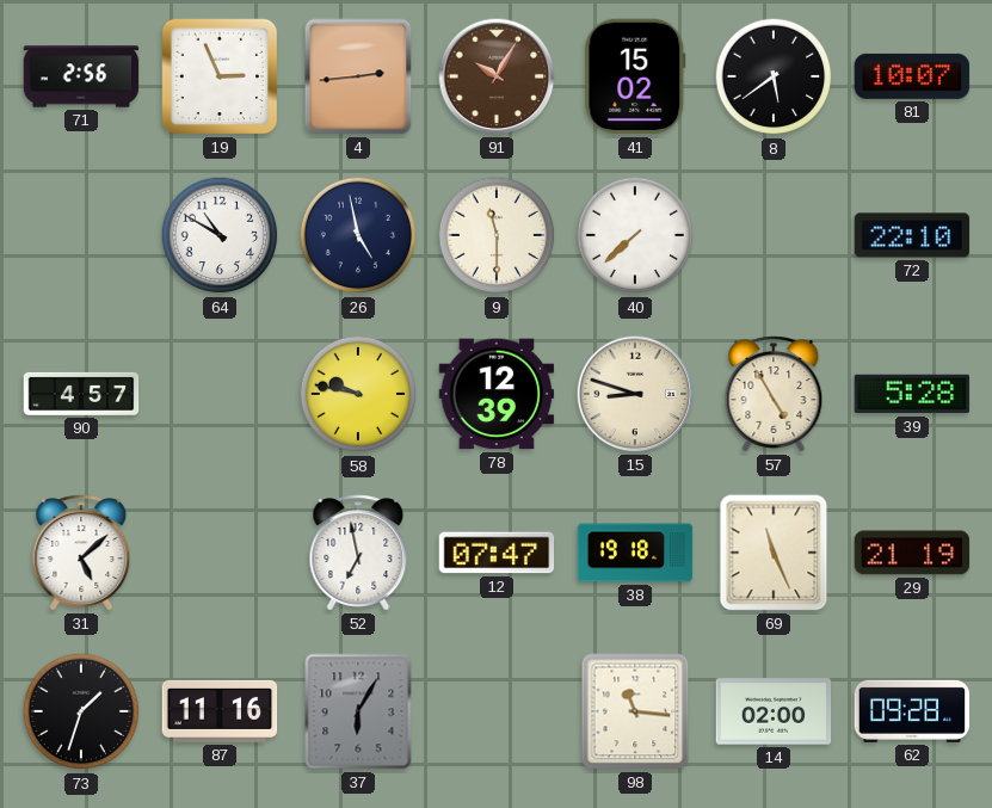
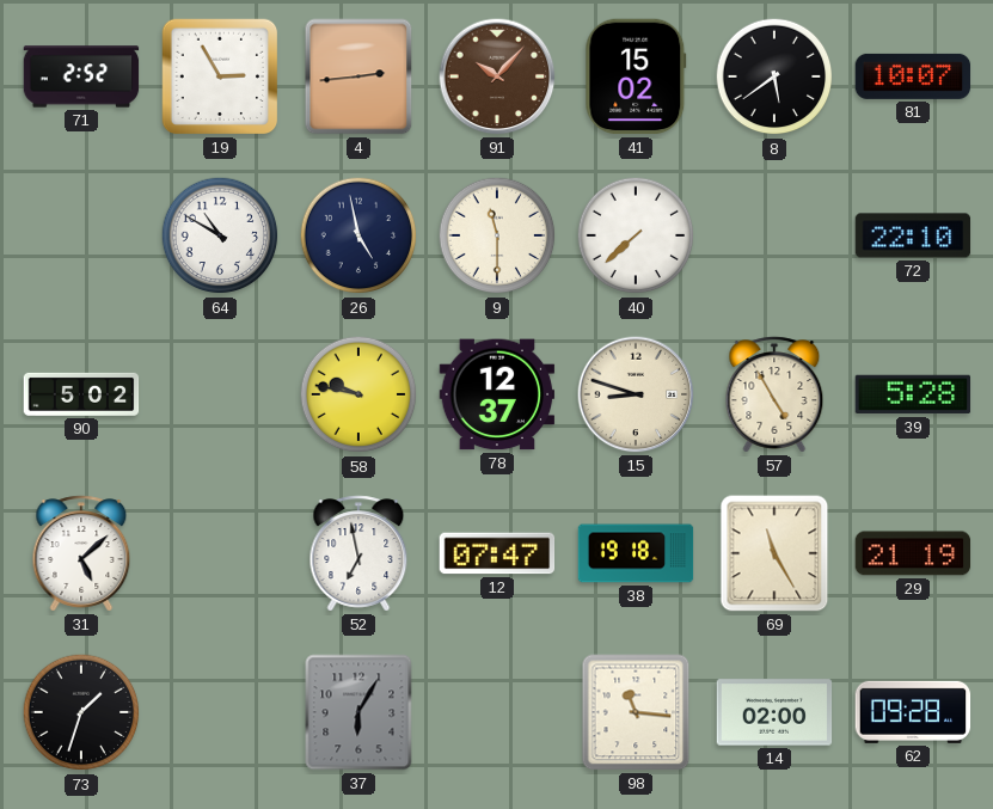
71: 2:56 -> 2:52 (81, 76)
19: 2:56 -> 2:55 (220, 76)
91: 10:05 -> 10:07 (497, 76)
90: 4:57 -> 5:02 (81, 394)
78: 12:39 -> 12:37 (497, 394)
69: 11:26 -> 11:25 (774, 553)
87: 11:16 -> none (220, 711)
